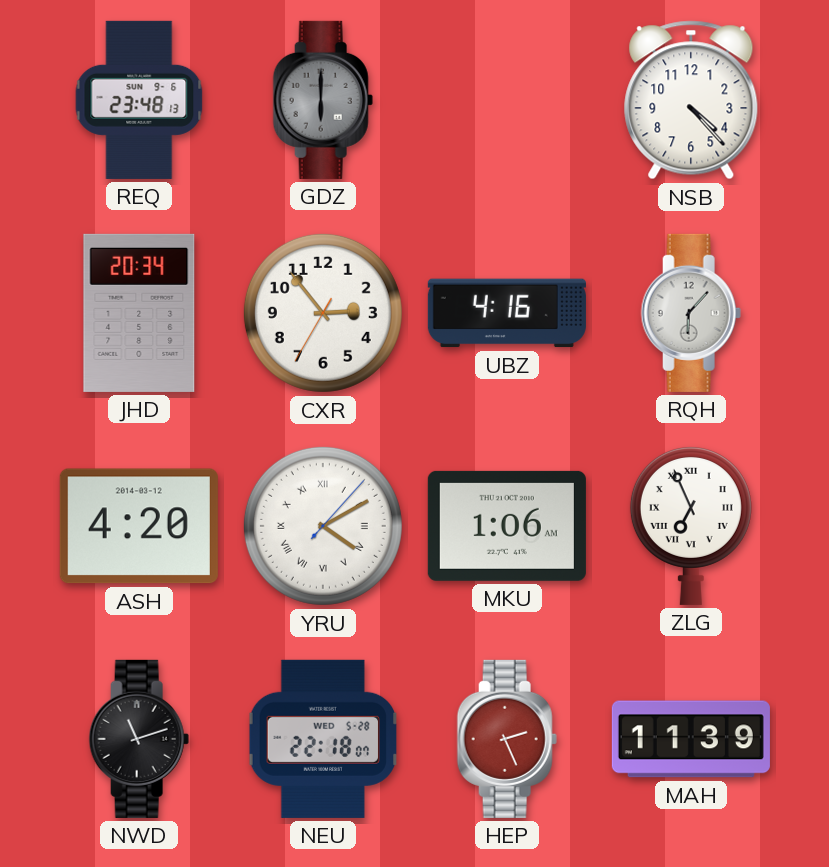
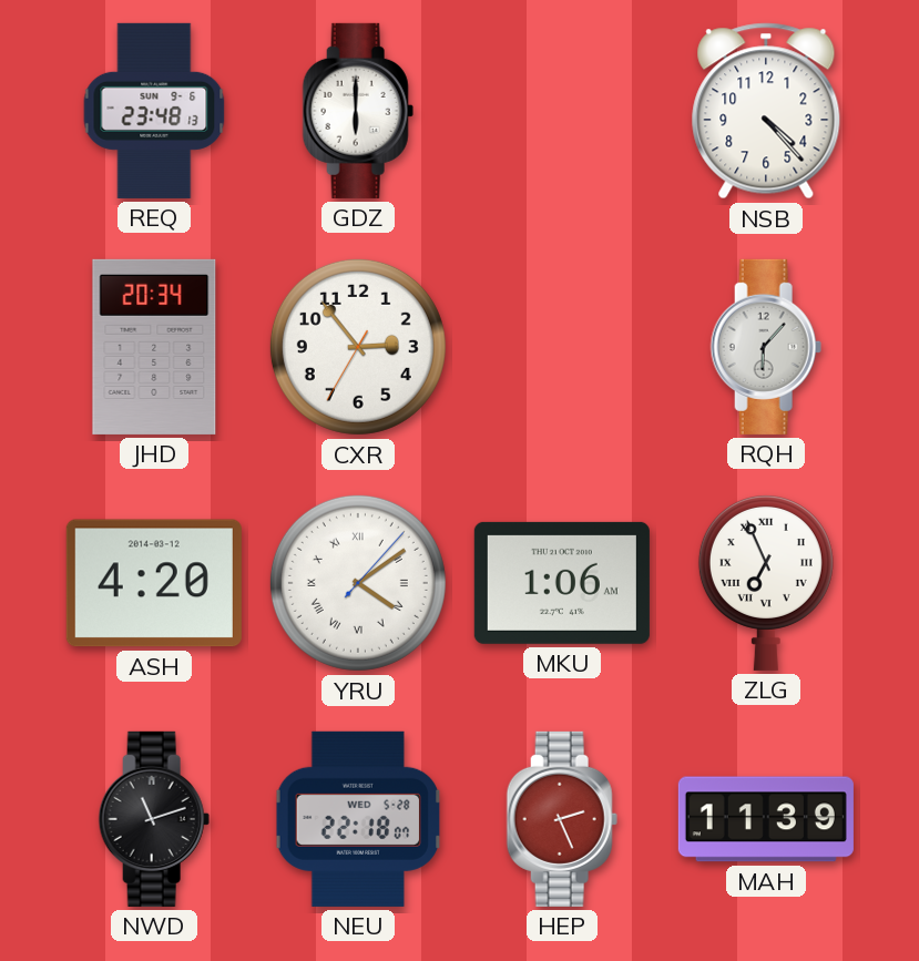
GDZ dial: grey -> white (358, 111)
UBZ: 4:16 -> none (507, 313)
YRU: 4:10 -> 4:09 (358, 583)
